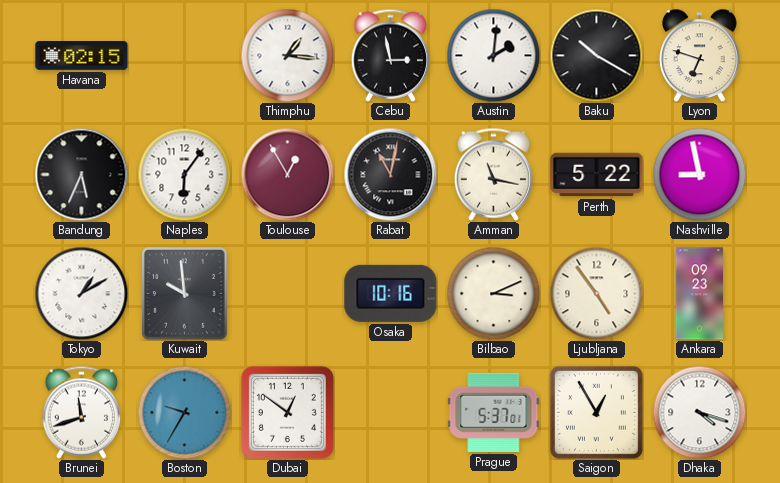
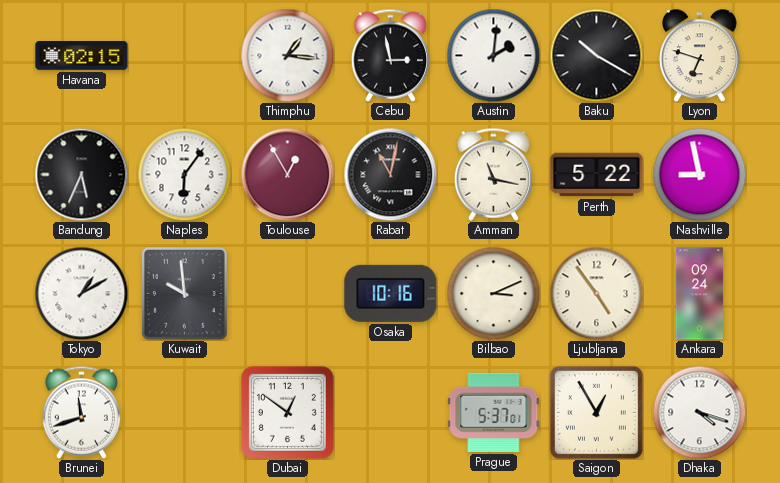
Ankara: 09:23 -> 09:24 (699, 294)
Boston: 9:35 -> none (184, 412)
